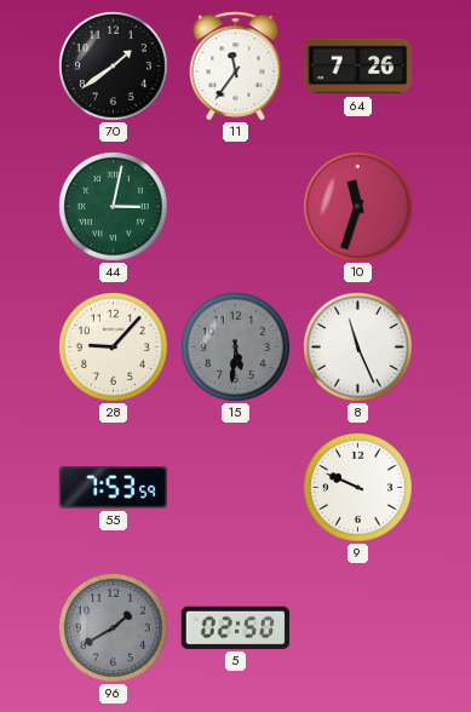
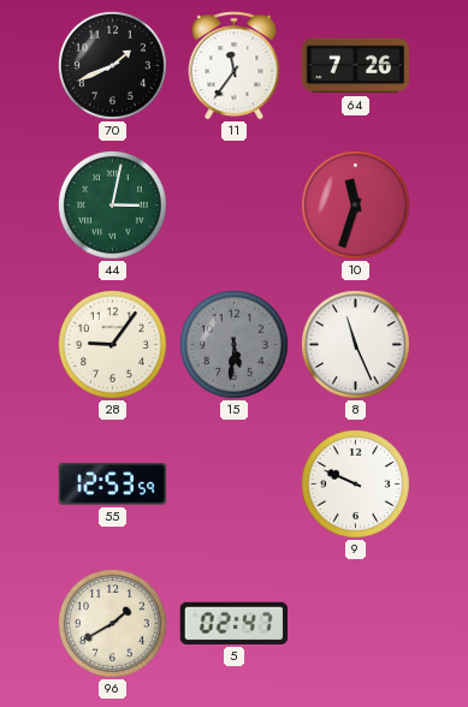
70: 1:39 -> 1:41 (112, 65)
28: 9:07 -> 9:06 (112, 344)
55: 7:53 -> 12:53 (113, 485)
96 dial: grey -> cream (112, 623)
5: 02:50 -> 02:47 (235, 623)
